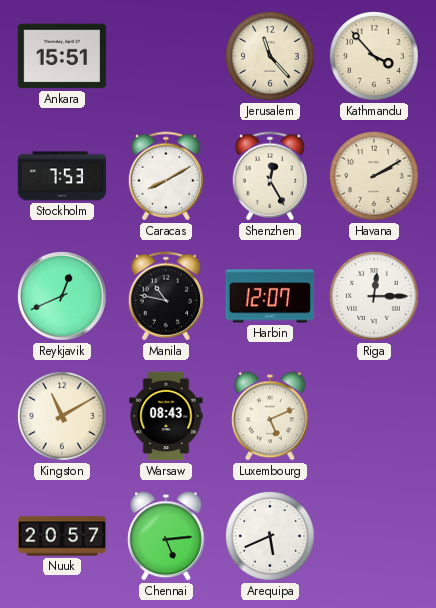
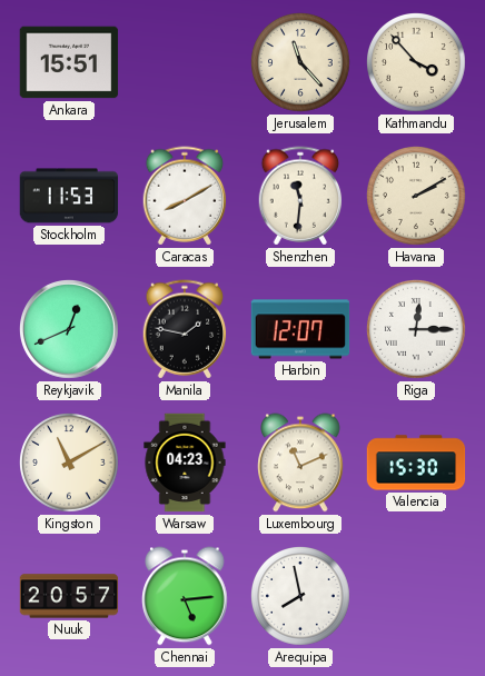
Stockholm: 7:53 -> 11:53 (69, 196)
Shenzhen: 12:25 -> 11:31 (300, 196)
Manila: 10:47 -> 1:47 (185, 329)
Warsaw: 08:43 -> 04:23 (185, 463)
Luxembourg: 5:11 -> 11:11 (300, 463)
Valencia: none -> 15:30 (416, 463)
Arequipa: 5:41 -> 7:58 (301, 597)
